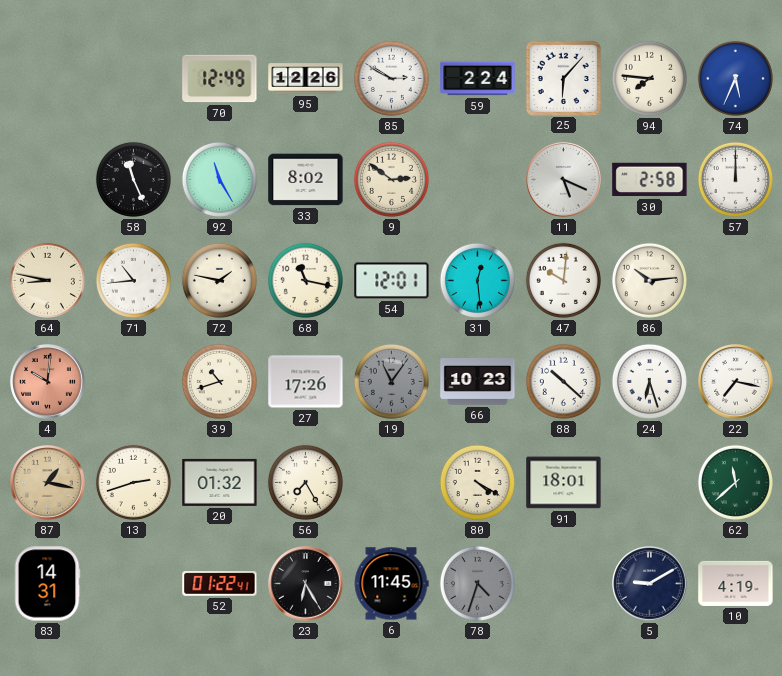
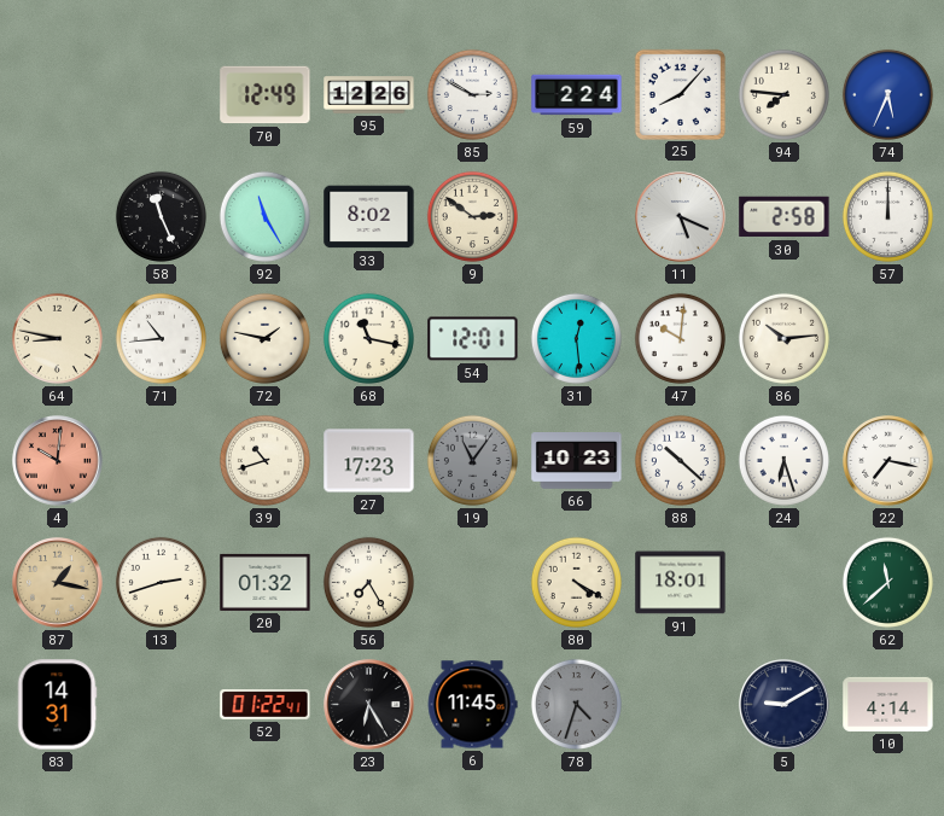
25: 6:07 -> 8:07 (680, 94)
27: 17:26 -> 17:23 (369, 461)
10: 4:19 -> 4:14 (888, 704)
